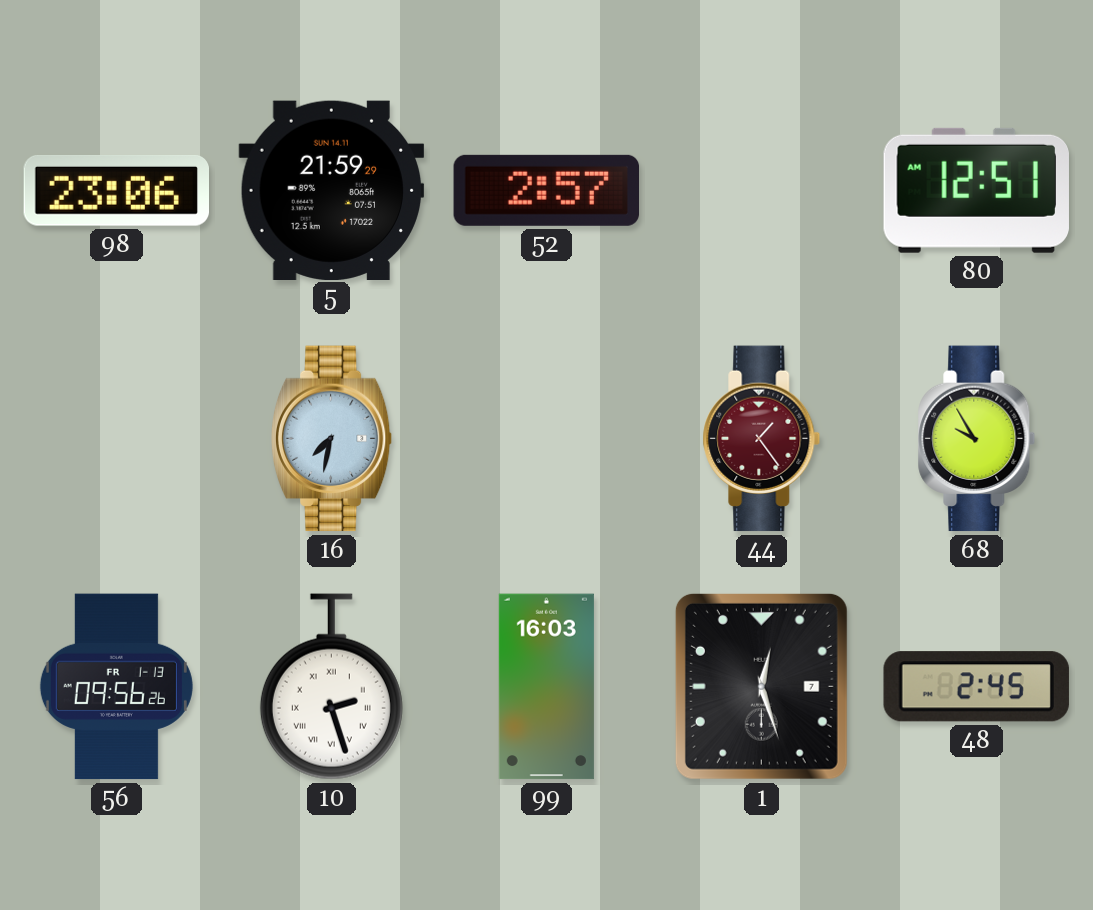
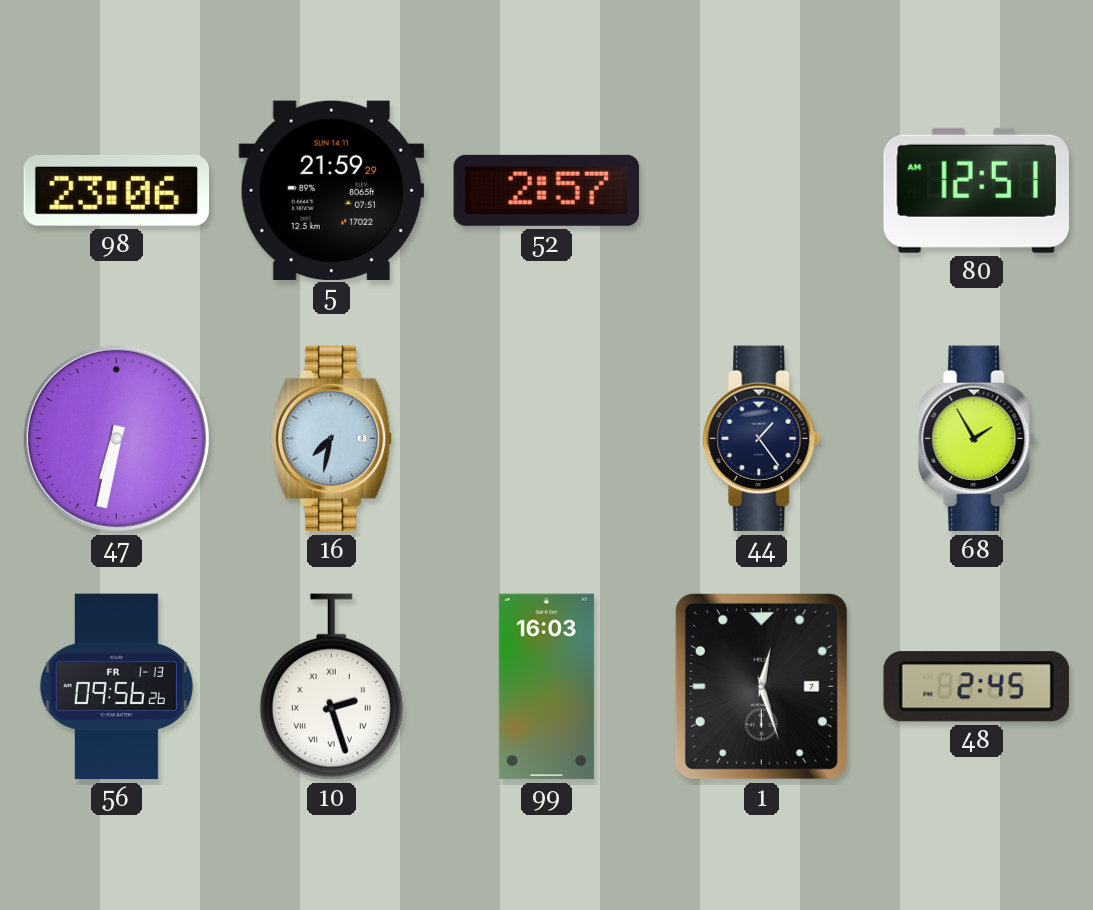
47: none -> 6:32 (116, 438)
44 dial: burgundy -> navy (762, 439)
68: 9:55 -> 1:55 (977, 439)
